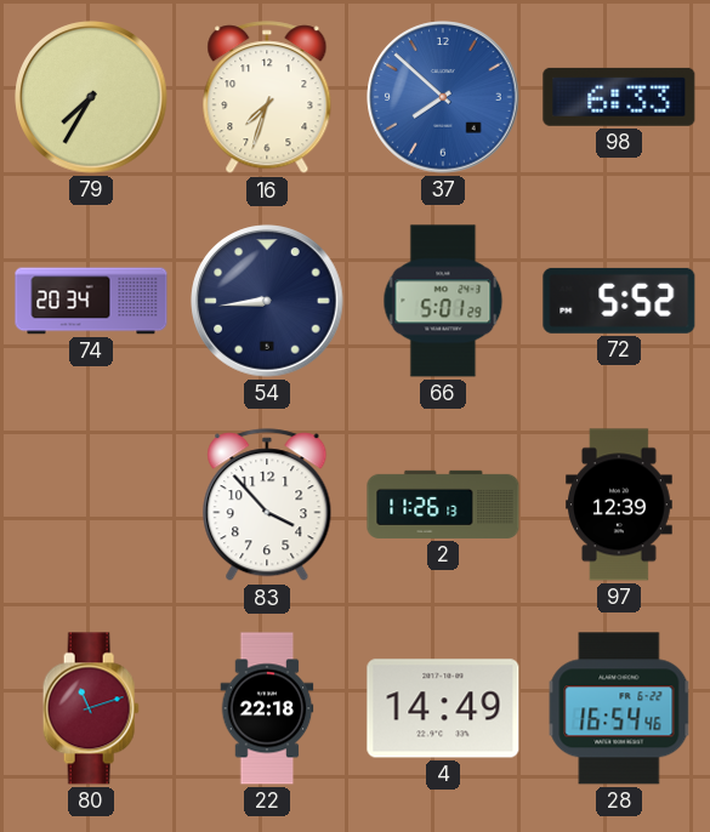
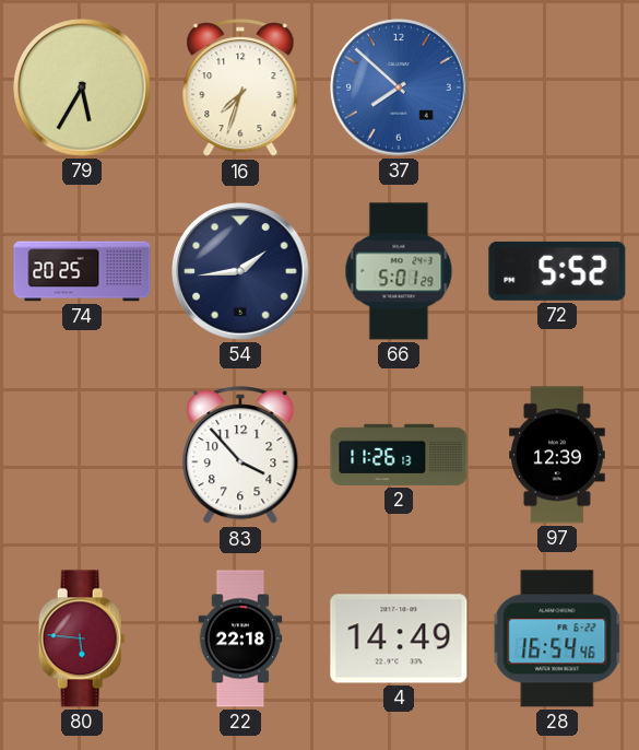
79: 7:35 -> 5:35 (82, 87)
98: 6:33 -> none (619, 97)
74: 20:34 -> 20:25 (82, 271)
54: 8:44 -> 1:44 (240, 271)
80: 11:12 -> 5:46 (82, 638)
